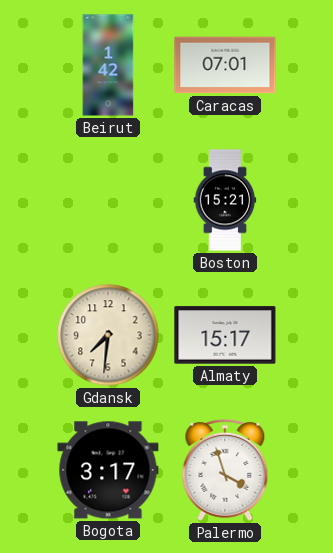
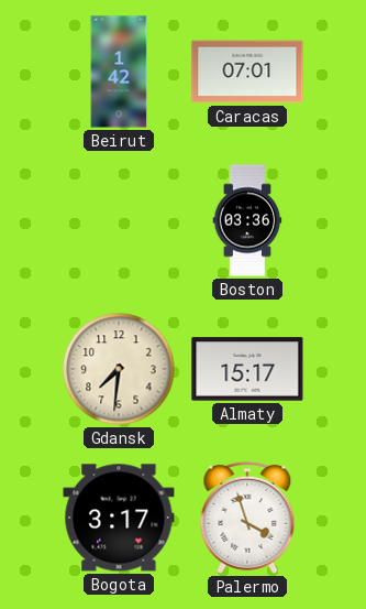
Boston: 15:21 -> 03:36 (247, 220)
